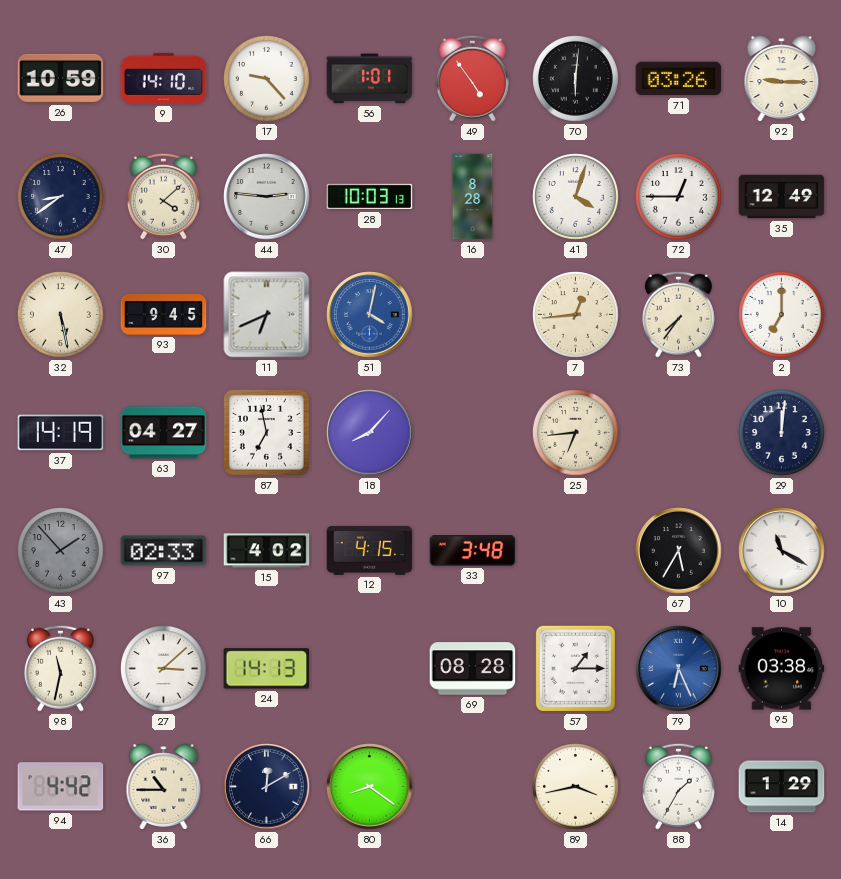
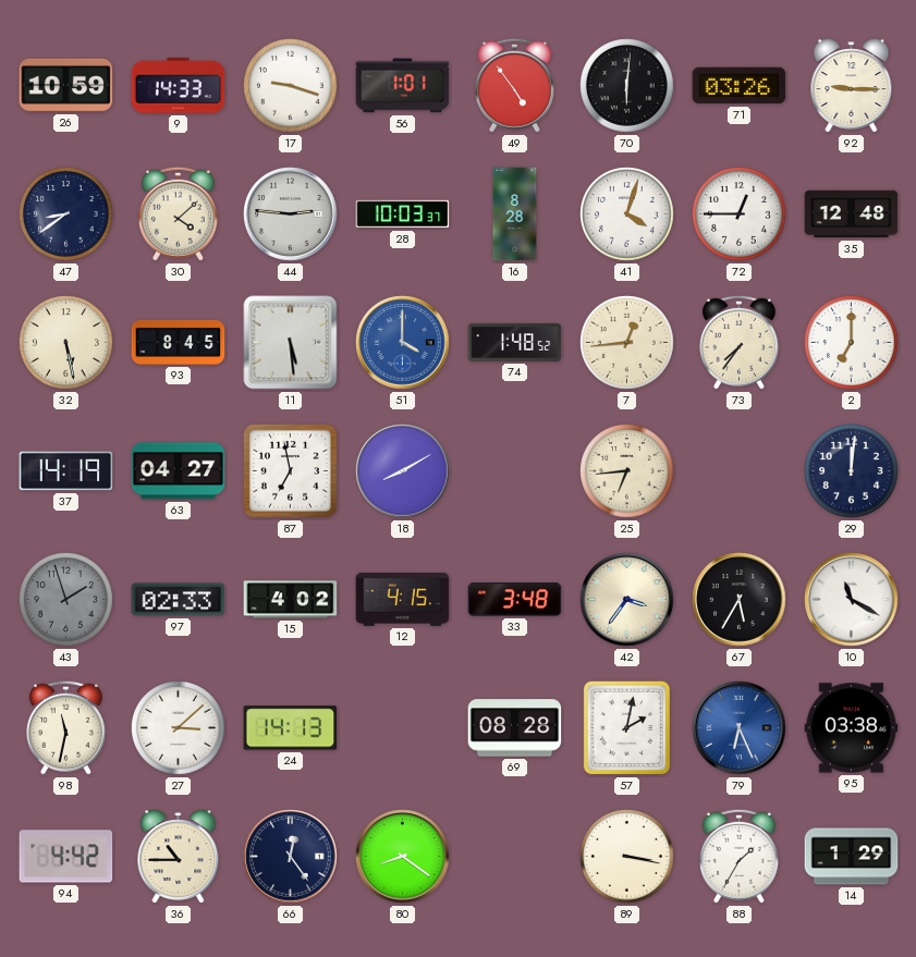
9: 14:10 -> 14:33 (179, 85)
17: 9:23 -> 9:18 (291, 86)
28: 10:03:13 -> 10:03:37 (403, 214)
35: 12:49 -> 12:48 (852, 214)
93: 9:45 -> 8:45 (179, 342)
11: 6:41 -> 5:29 (291, 343)
51: 4:02 -> 4:00 (403, 343)
74: none -> 1:48 (515, 342)
18: 8:07 -> 8:10 (403, 471)
43: 1:53 -> 1:57 (66, 600)
42: none -> 3:36 (627, 600)
57: 1:15 -> 2:02 (626, 727)
66: 12:10 -> 12:24 (291, 857)
89: 3:43 -> 3:17 (627, 857)
